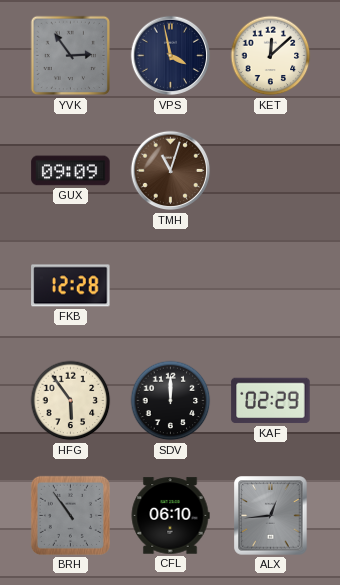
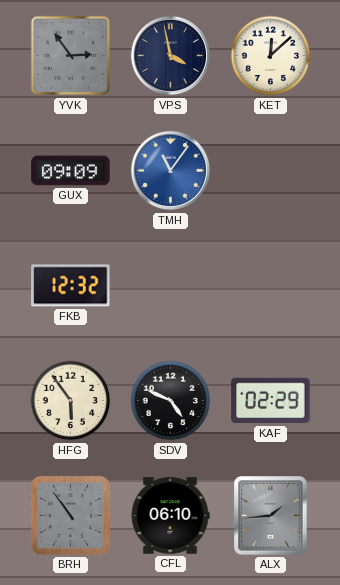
TMH: 11:03 -> 11:06 (171, 171)
TMH dial: brown -> blue (171, 171)
FKB: 12:28 -> 12:32 (71, 286)
SDV: 12:00 -> 4:49 (171, 401)
ALX: 12:44 -> 1:44 (271, 516)
